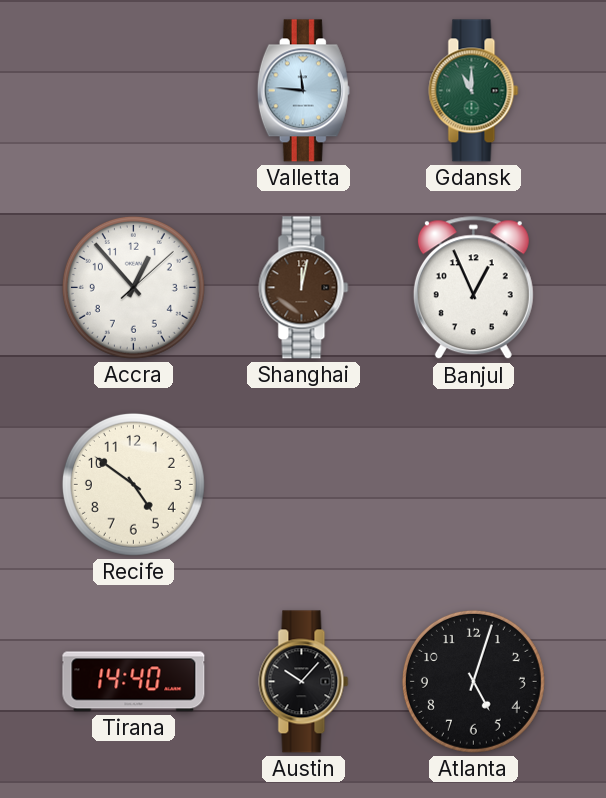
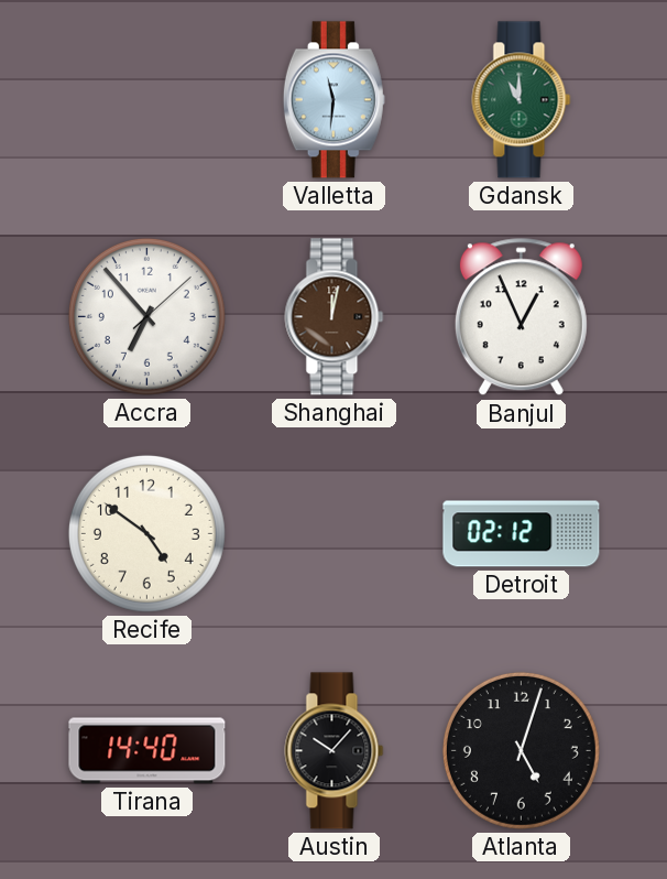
Valletta: 11:46 -> 11:31 (333, 100)
Accra: 12:53 -> 6:53 (146, 316)
Detroit: none -> 02:12 (522, 534)
